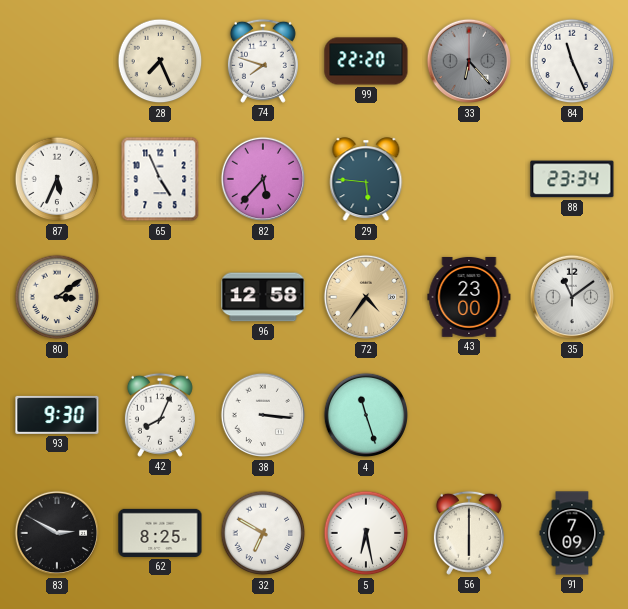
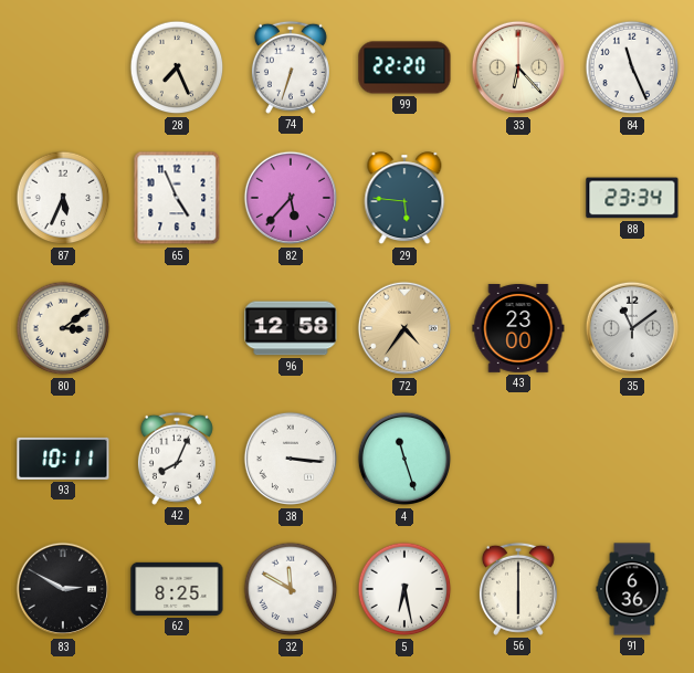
74: 7:48 -> 6:33 (291, 67)
33 dial: grey -> cream (518, 67)
93: 9:30 -> 10:11 (63, 459)
32: 6:50 -> 11:50 (291, 589)
91: 7:09 -> 6:36 (632, 589)
